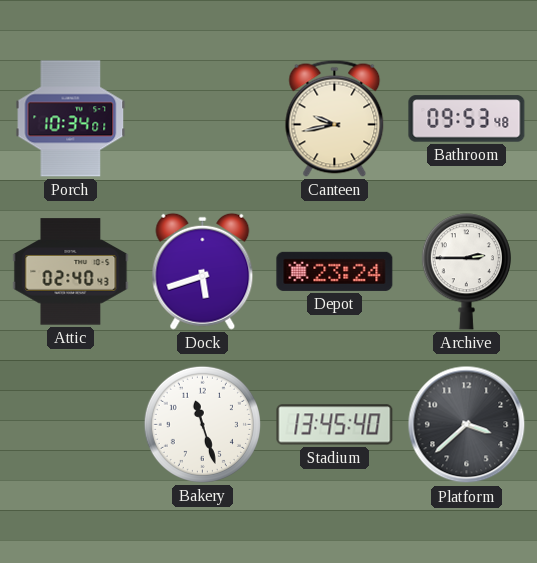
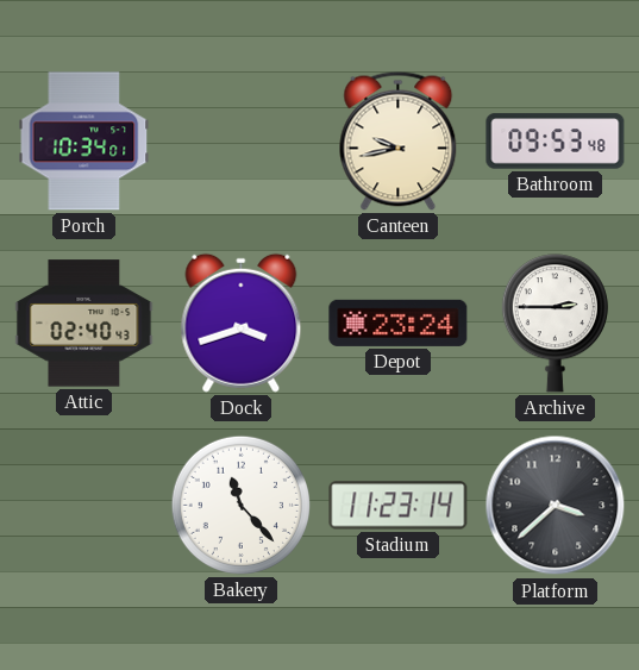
Dock: 5:42 -> 3:42 (242, 323)
Bakery: 11:27 -> 11:23 (240, 505)
Stadium: 13:45 -> 11:23 (399, 506)
